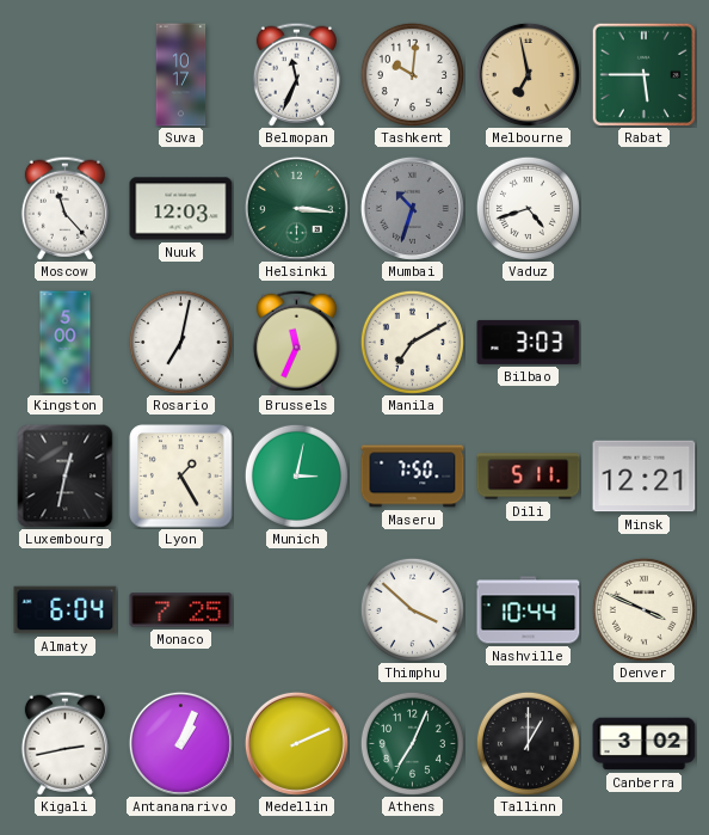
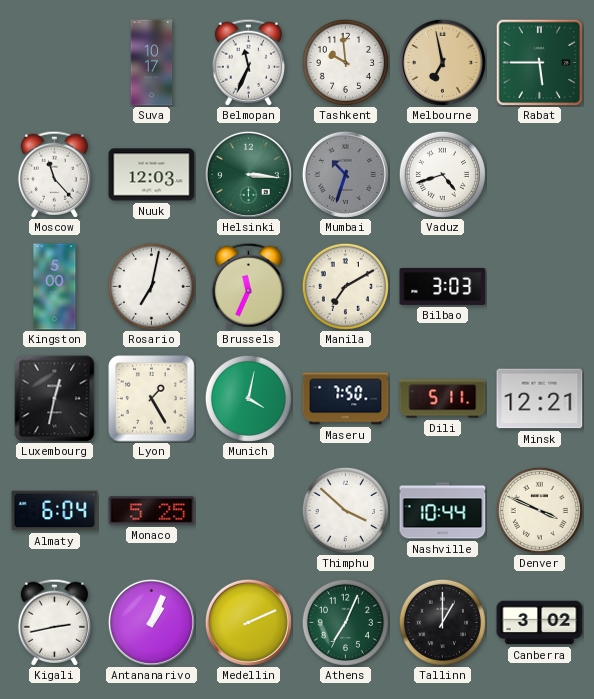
Tashkent: 10:01 -> 9:59 (345, 62)
Munich: 3:02 -> 4:02 (248, 398)
Monaco: 7:25 -> 5:25 (152, 511)
